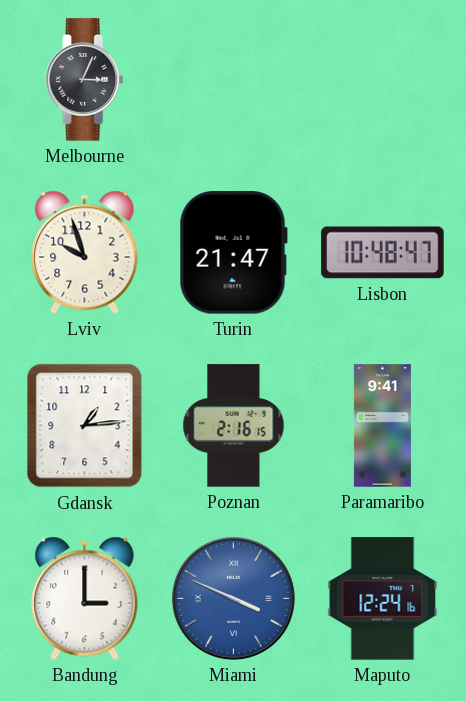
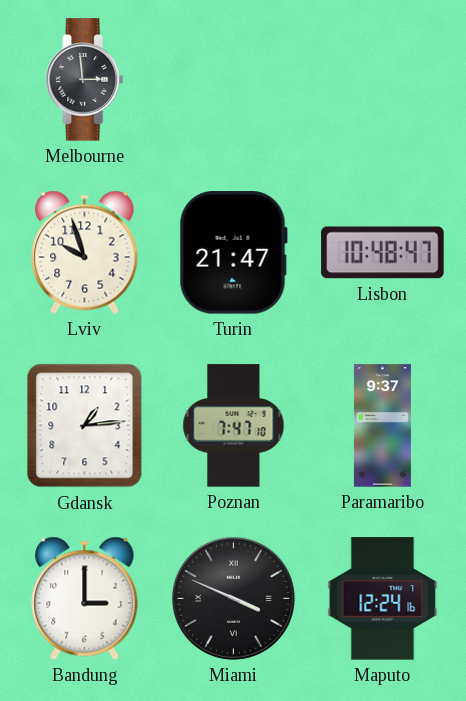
Melbourne: 3:04 -> 2:59 (85, 80)
Poznan: 2:16 -> 7:47 (234, 426)
Paramaribo: 9:41 -> 9:37 (382, 426)
Miami dial: blue -> black (233, 598)
